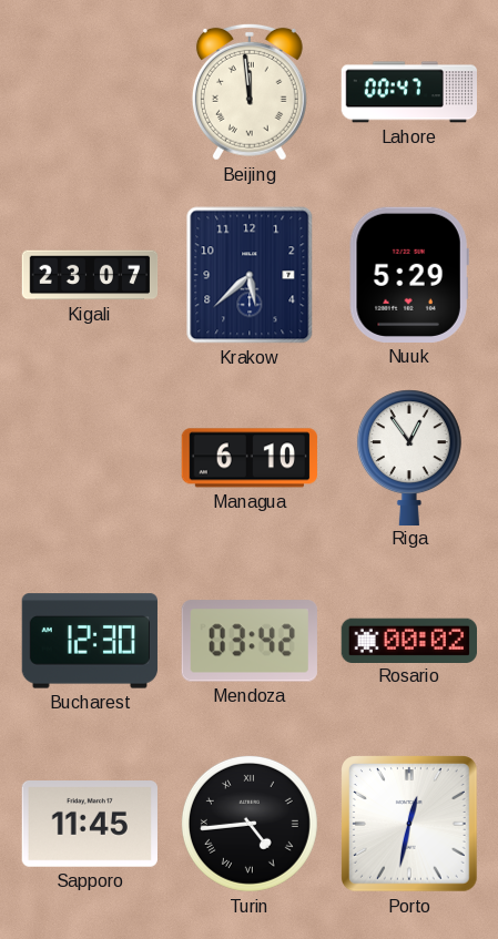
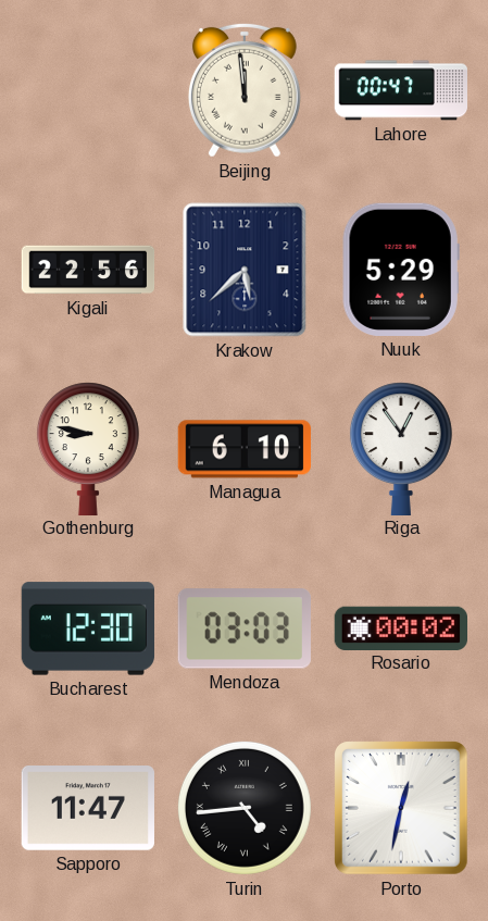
Kigali: 23:07 -> 22:56 (88, 270)
Gothenburg: none -> 8:47 (88, 448)
Mendoza: 03:42 -> 03:03 (245, 628)
Sapporo: 11:45 -> 11:47 (87, 809)
